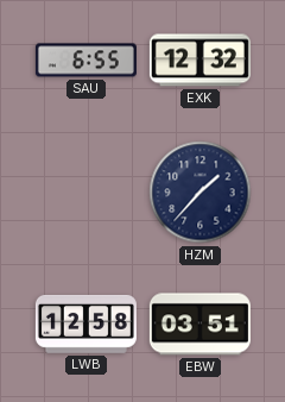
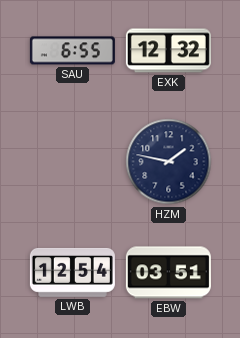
HZM: 1:37 -> 1:47 (169, 162)
LWB: 12:58 -> 12:54 (72, 272)
